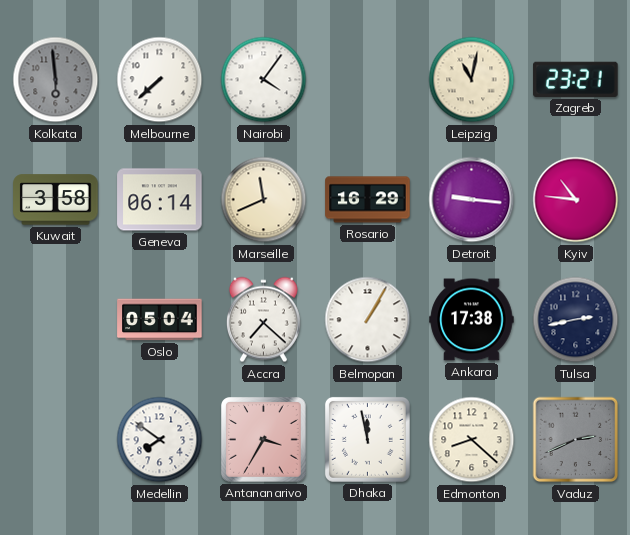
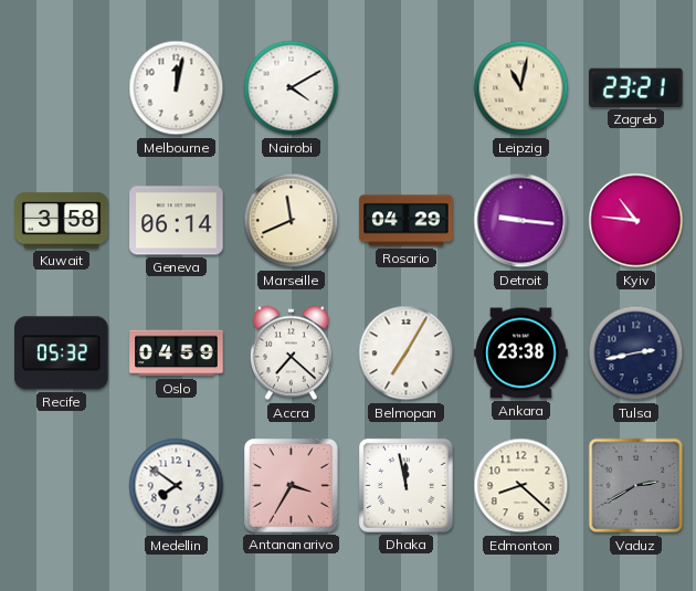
Kolkata: 5:59 -> none (56, 80)
Melbourne: 7:38 -> 12:02 (177, 88)
Nairobi: 4:06 -> 4:10 (292, 88)
Rosario: 16:29 -> 04:29 (407, 221)
Recife: none -> 05:32 (62, 353)
Oslo: 05:04 -> 04:59 (177, 353)
Belmopan: 1:05 -> 7:05 (407, 353)
Ankara: 17:38 -> 23:38 (521, 353)
Vaduz: 2:41 -> 2:40 (636, 486)
